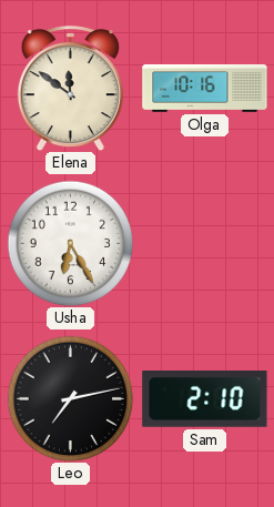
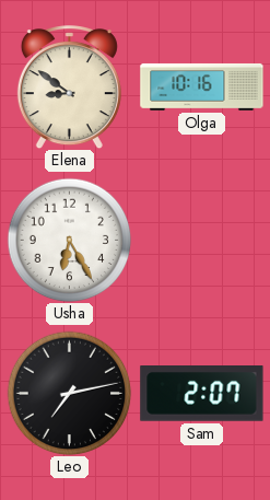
Elena: 11:51 -> 8:51 (69, 88)
Sam: 2:10 -> 2:07 (202, 394)
